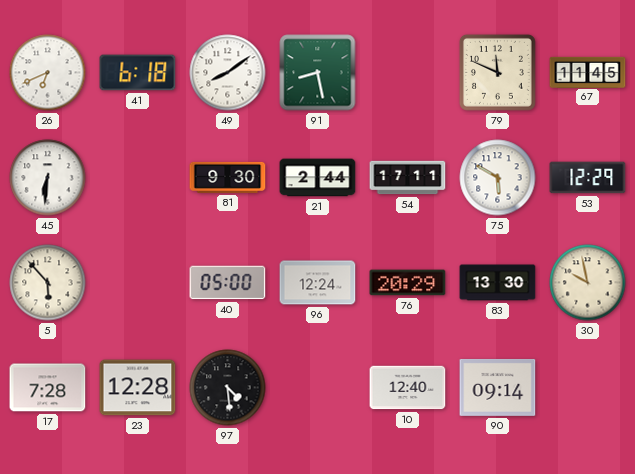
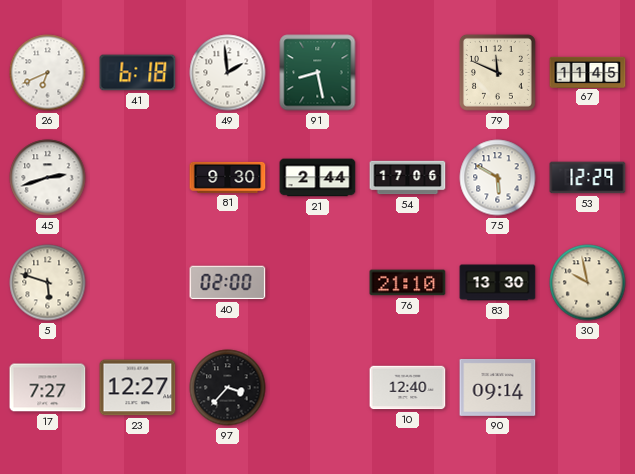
49: 8:09 -> 1:59 (228, 73)
45: 6:31 -> 2:42 (48, 178)
54: 17:11 -> 17:06 (408, 178)
5: 5:53 -> 5:48 (48, 283)
40: 05:00 -> 02:00 (228, 283)
96: 12:24 -> none (318, 283)
76: 20:29 -> 21:10 (408, 283)
17: 7:28 -> 7:27 (48, 388)
23: 12:28 -> 12:27 (138, 388)
97: 4:29 -> 3:37 (228, 388)
